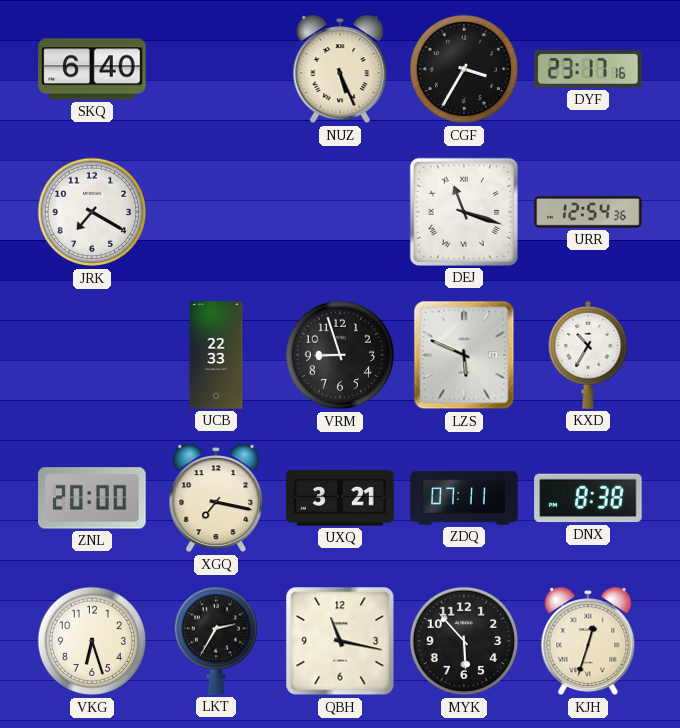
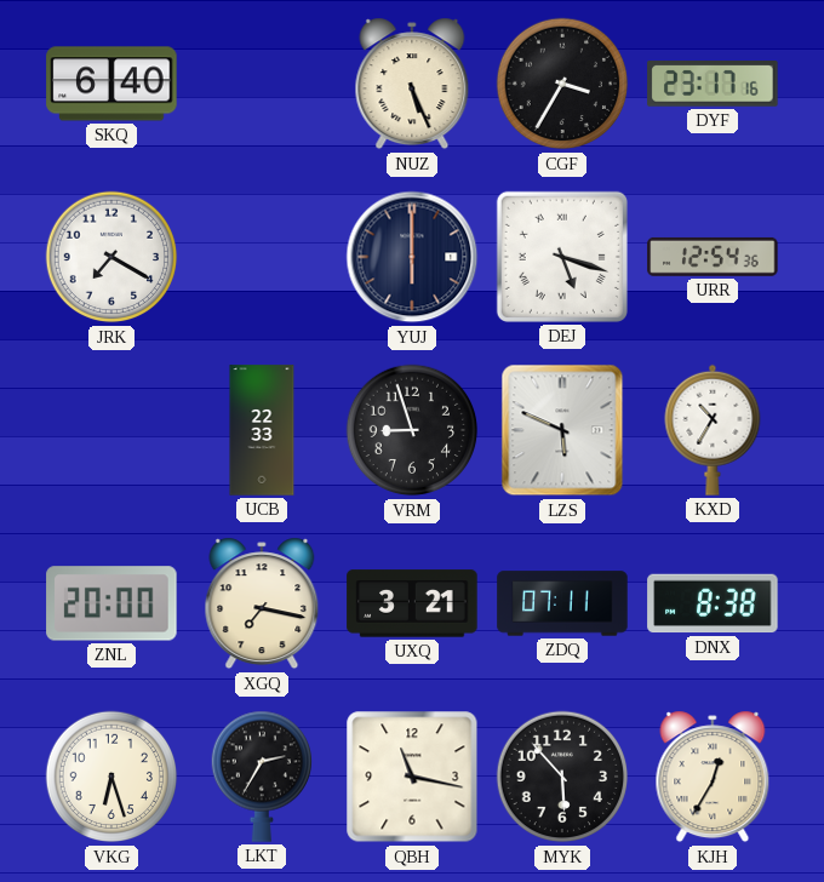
YUJ: none -> 6:00 (412, 257)
DEJ: 11:18 -> 5:18 (562, 257)
KJH: 12:33 -> 12:35 (713, 777)
